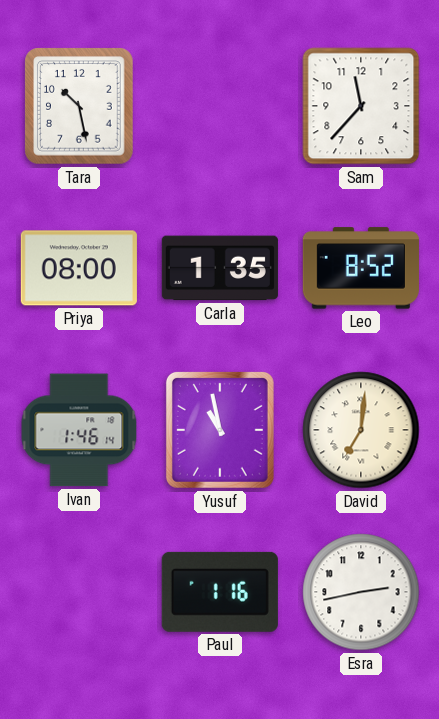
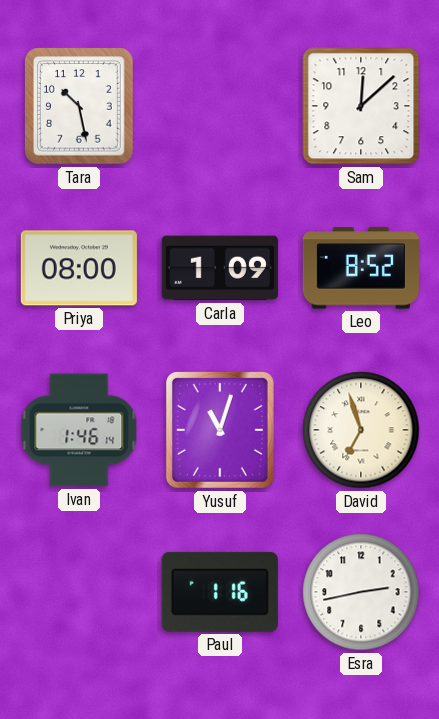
Sam: 11:37 -> 12:08 (361, 106)
Carla: 1:35 -> 1:09 (220, 268)
Yusuf: 10:58 -> 11:03 (220, 430)
David: 7:01 -> 6:57 (361, 430)
